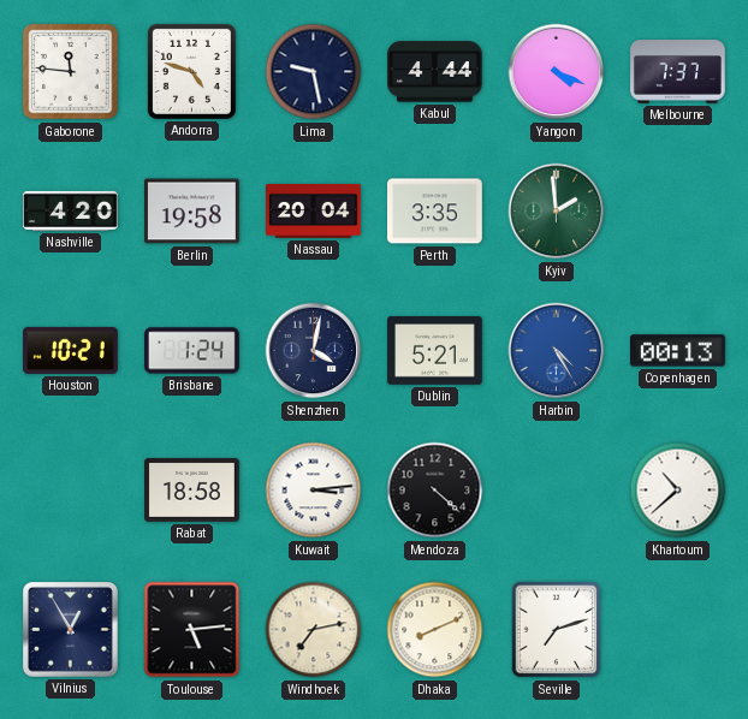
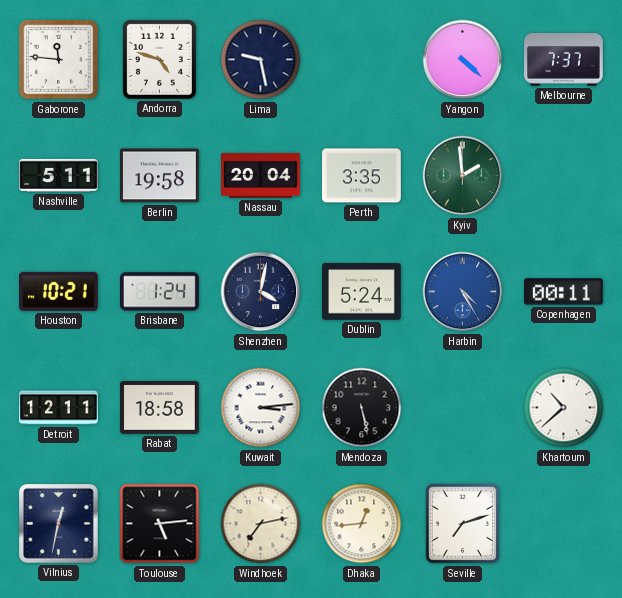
Kabul: 4:44 -> none (435, 72)
Yangon: 4:19 -> 4:22 (463, 60)
Nashville: 4:20 -> 5:11 (59, 175)
Dublin: 5:21 -> 5:24 (362, 292)
Copenhagen: 00:13 -> 00:11 (564, 292)
Detroit: none -> 12:11 (59, 408)
Mendoza: 4:22 -> 5:28 (362, 408)
Vilnius: 12:55 -> 12:32 (59, 524)
Dhaka: 8:11 -> 12:44 (362, 524)
